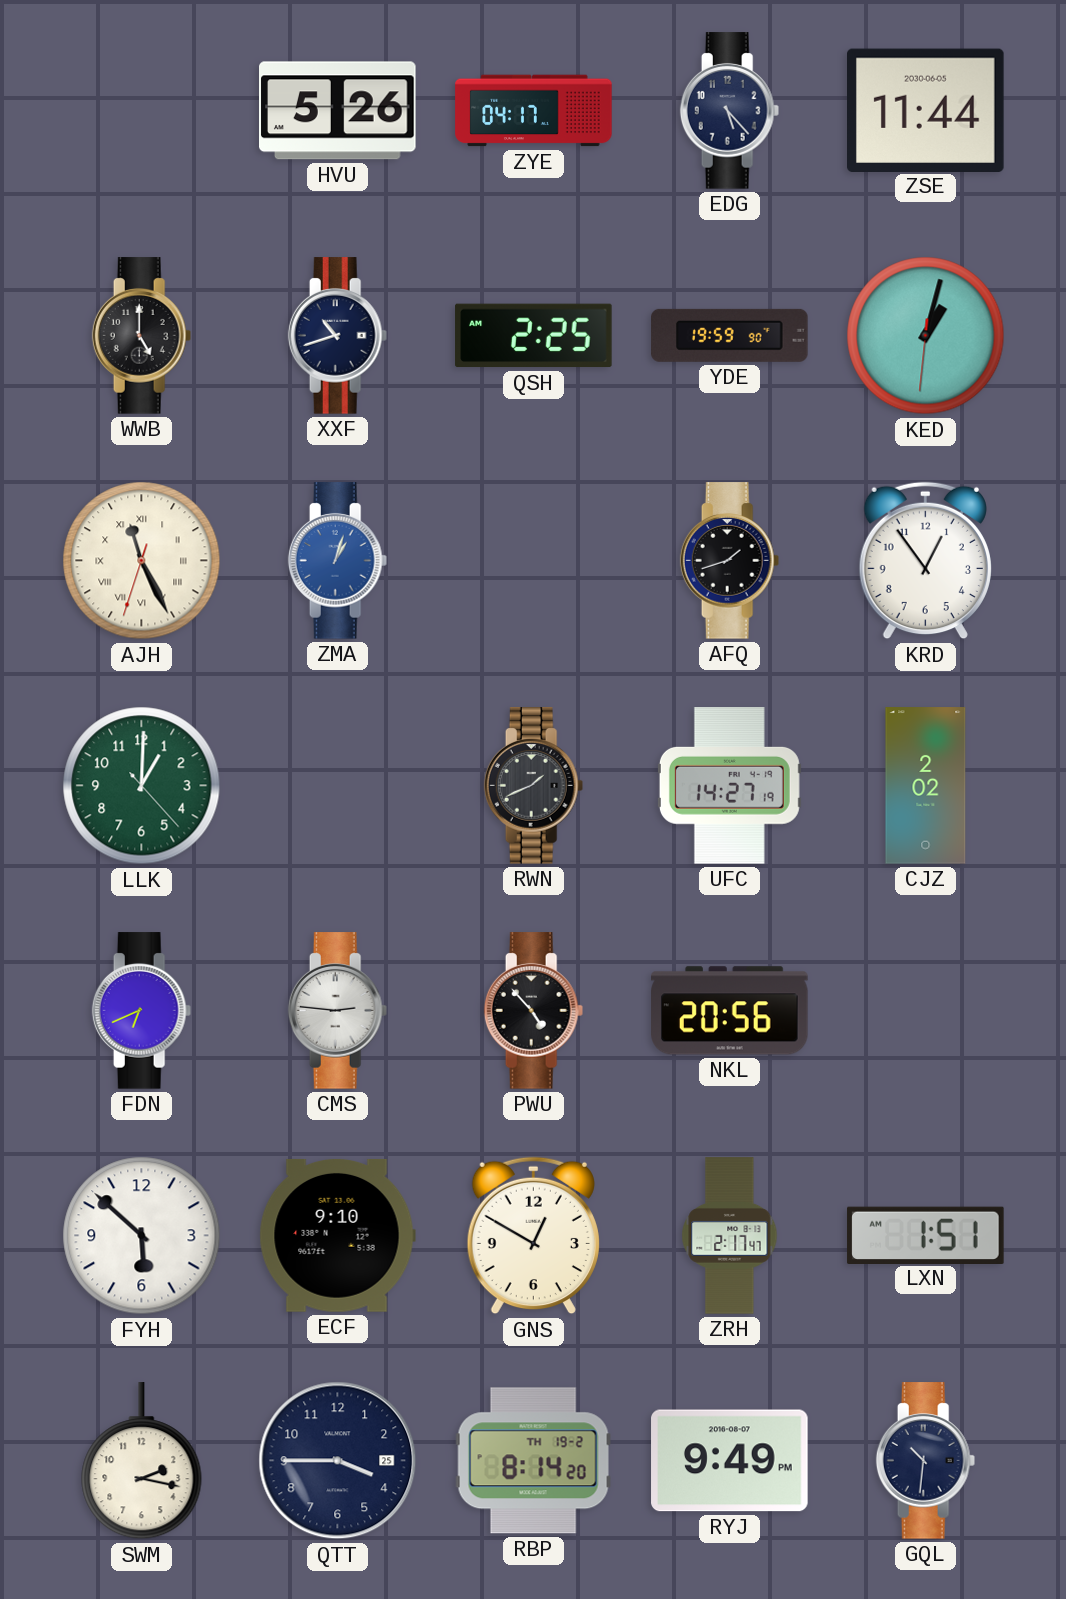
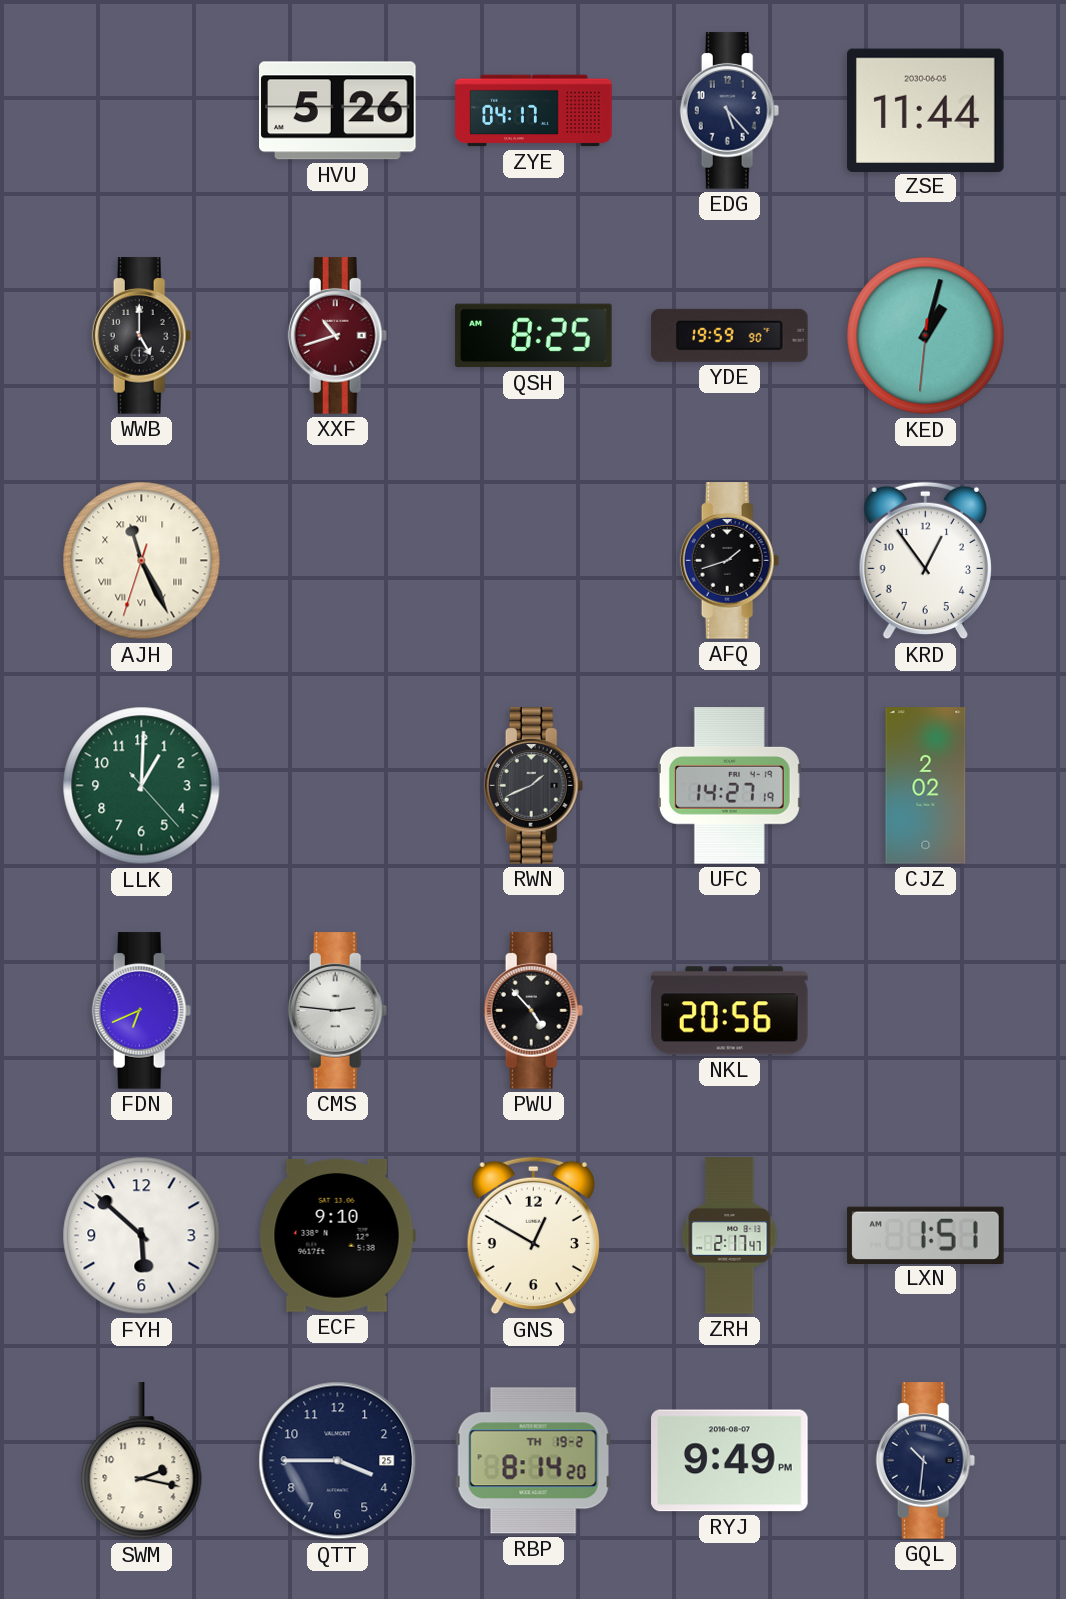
XXF dial: navy -> burgundy (338, 336)
QSH: 2:25 -> 8:25 (534, 336)
ZMA: 1:03 -> none (338, 561)
